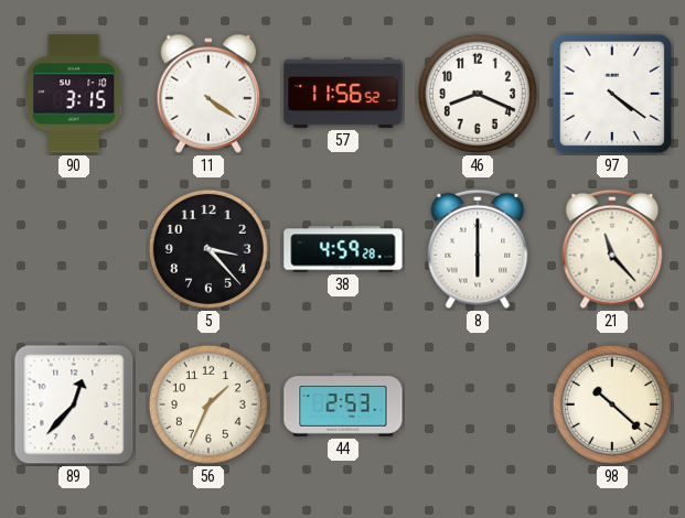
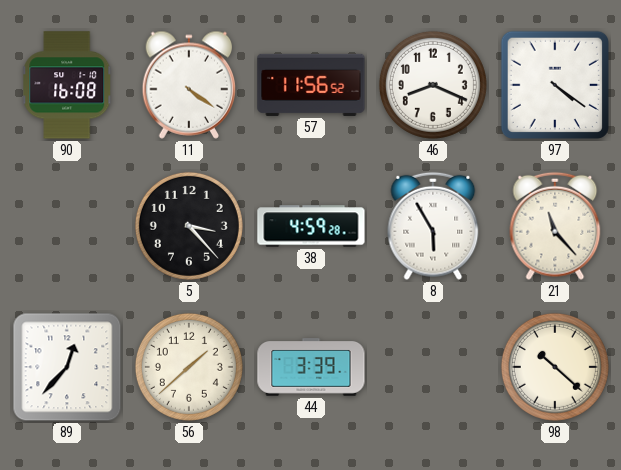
90: 3:15 -> 16:08 (68, 85)
8: 6:00 -> 5:55 (433, 226)
56: 1:34 -> 1:38 (189, 367)
44: 2:53 -> 3:39 (311, 367)
